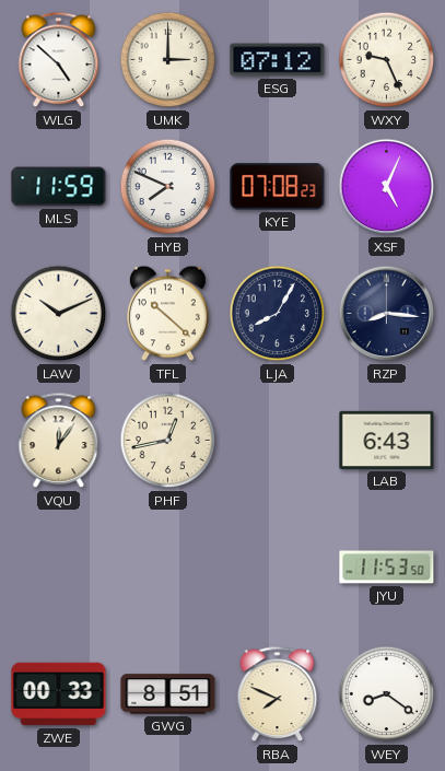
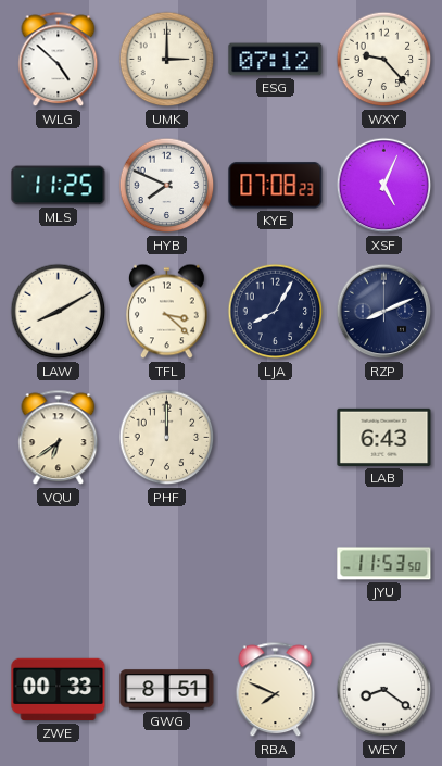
WXY: 9:26 -> 9:23 (384, 60)
MLS: 11:59 -> 11:25 (59, 186)
LAW: 10:11 -> 8:10 (59, 312)
TFL: 10:22 -> 3:22 (167, 312)
RZP: 8:16 -> 8:11 (384, 312)
VQU: 12:06 -> 6:39 (59, 438)
PHF: 12:43 -> 12:00 (167, 438)
